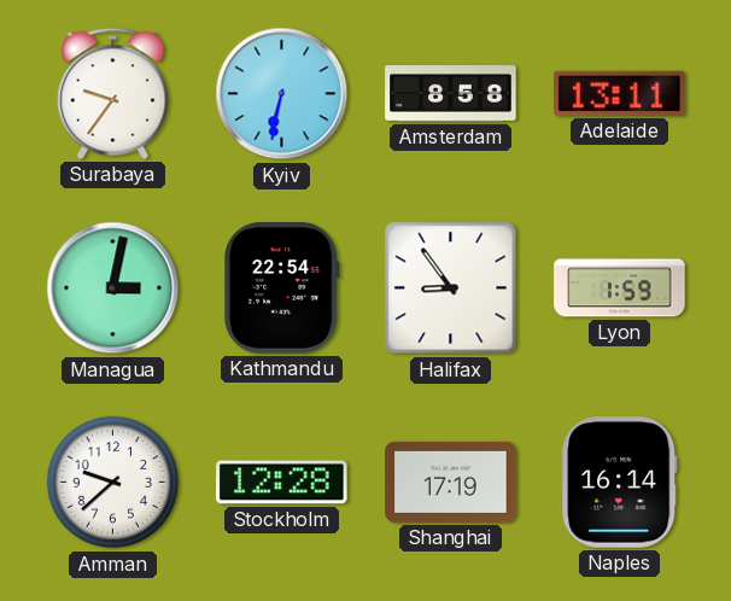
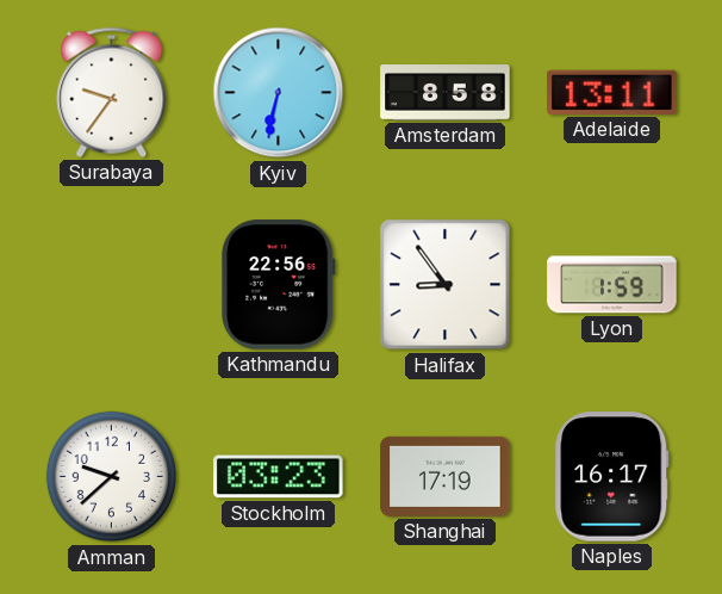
Managua: 3:02 -> none (113, 288)
Kathmandu: 22:54 -> 22:56 (278, 285)
Stockholm: 12:28 -> 03:23 (279, 477)
Naples: 16:14 -> 16:17 (612, 477)
